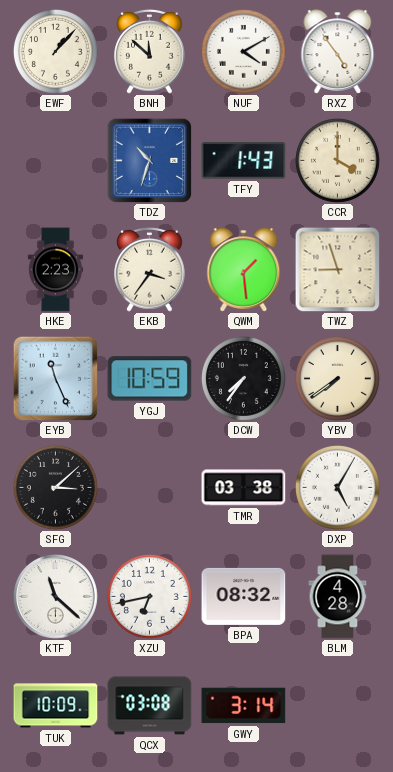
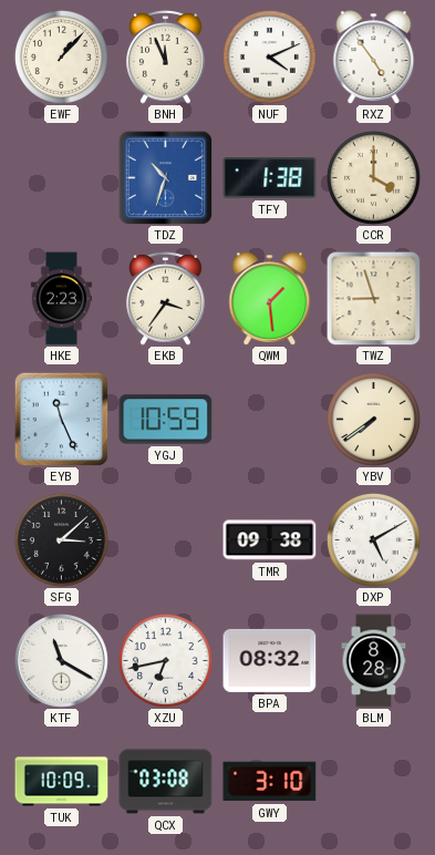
BNH: 11:52 -> 11:56 (166, 56)
NUF: 4:10 -> 4:11 (269, 56)
TFY: 1:43 -> 1:38 (270, 178)
DCW: 7:36 -> none (243, 378)
TMR: 03:38 -> 09:38 (270, 540)
DXP: 5:05 -> 5:10 (373, 539)
KTF: 11:22 -> 11:20 (62, 661)
BLM: 4:28 -> 8:28 (374, 661)
GWY: 3:14 -> 3:10 (270, 782)
